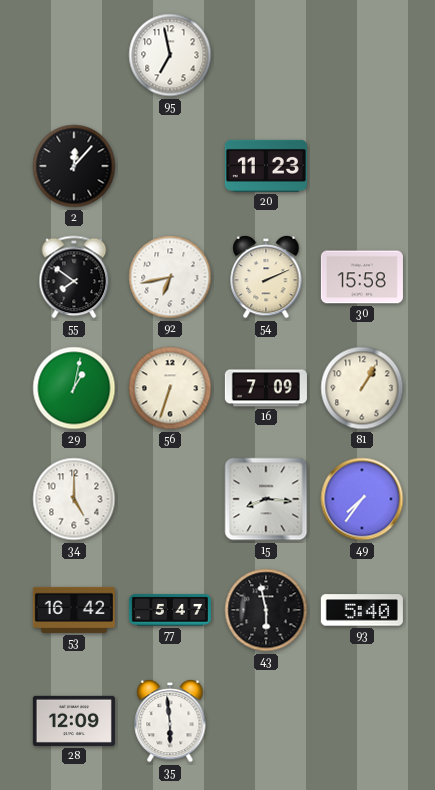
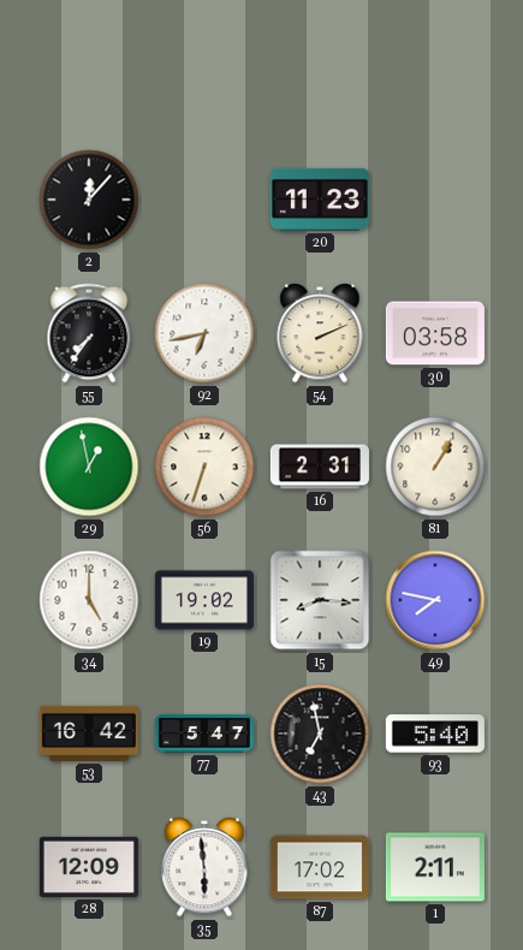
95: 6:58 -> none (170, 55)
55: 7:51 -> 7:36 (89, 333)
30: 15:58 -> 03:58 (435, 333)
29: 1:02 -> 12:58 (89, 467)
16: 7:09 -> 2:31 (320, 467)
19: none -> 19:02 (204, 600)
49: 7:36 -> 7:47 (435, 600)
43: 5:58 -> 6:58 (320, 734)
87: none -> 17:02 (320, 867)
1: none -> 2:11 (435, 867)
